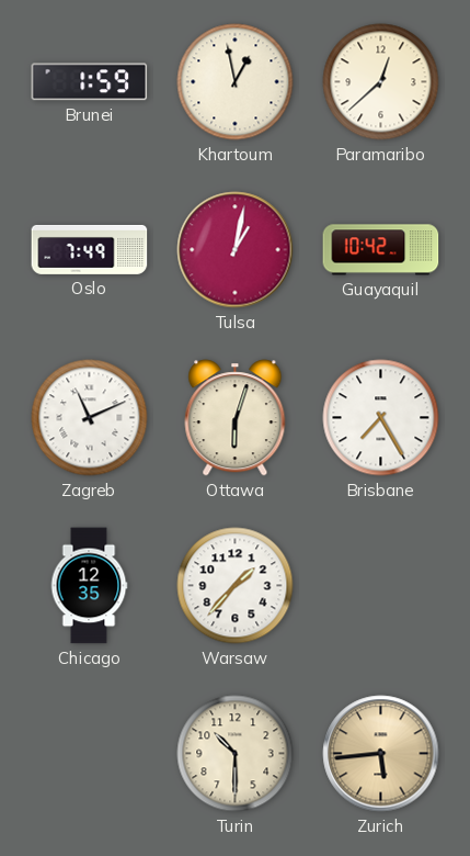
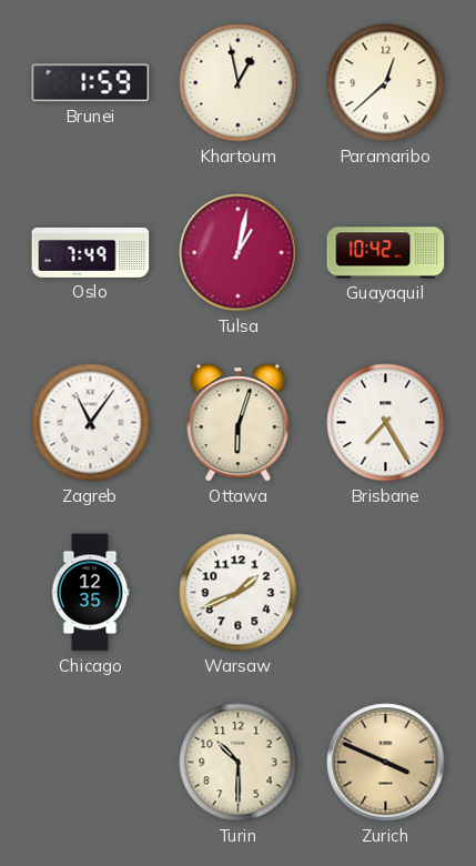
Zagreb: 11:11 -> 11:06 (91, 423)
Warsaw: 1:37 -> 1:41 (239, 593)
Zurich: 5:44 -> 3:49 (386, 763)
